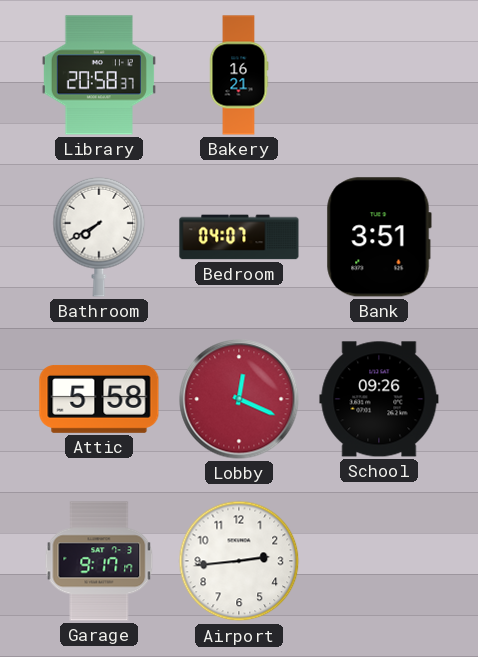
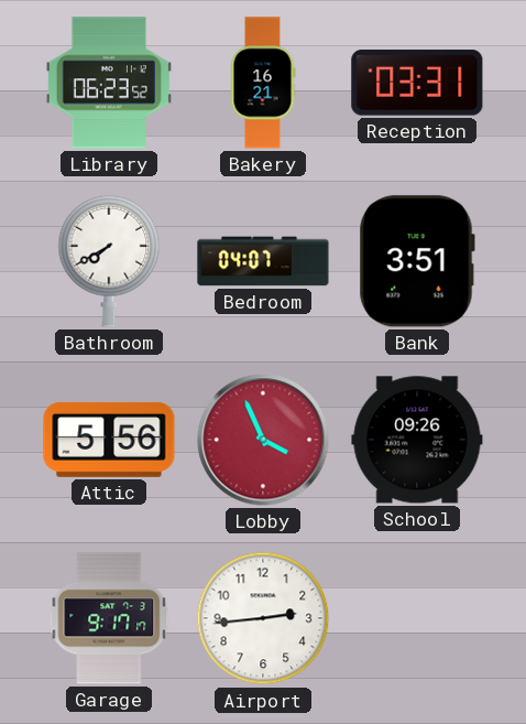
Library: 20:58 -> 06:23 (109, 83)
Reception: none -> 03:31 (417, 83)
Attic: 5:58 -> 5:56 (109, 440)
Lobby: 12:19 -> 3:56 (263, 440)
